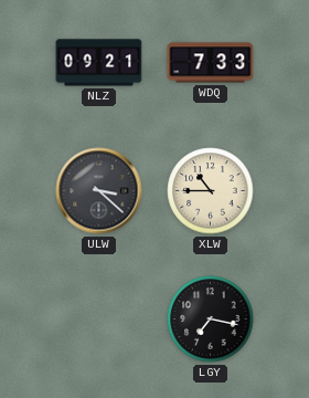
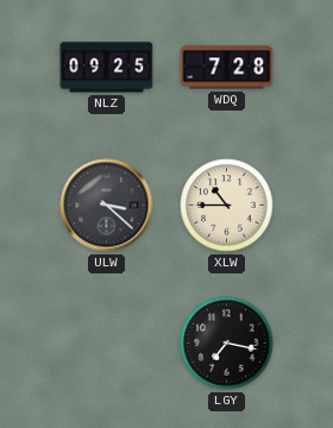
NLZ: 09:21 -> 09:25 (107, 68)
WDQ: 7:33 -> 7:28 (227, 68)
